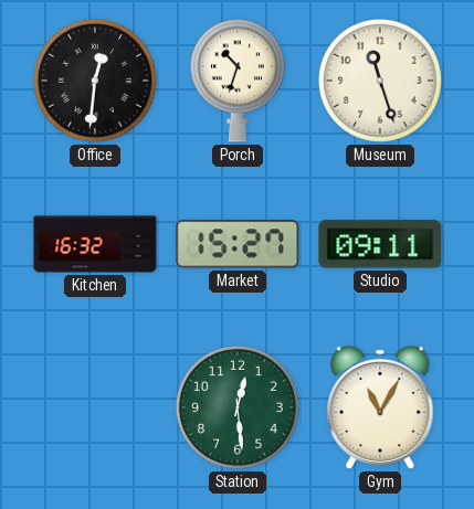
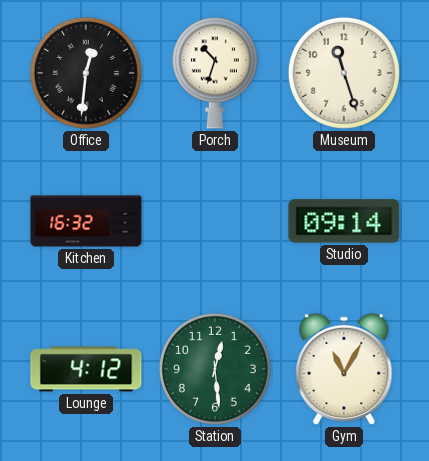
Market: 15:27 -> none (238, 244)
Studio: 09:11 -> 09:14 (344, 221)
Lounge: none -> 4:12 (86, 369)
